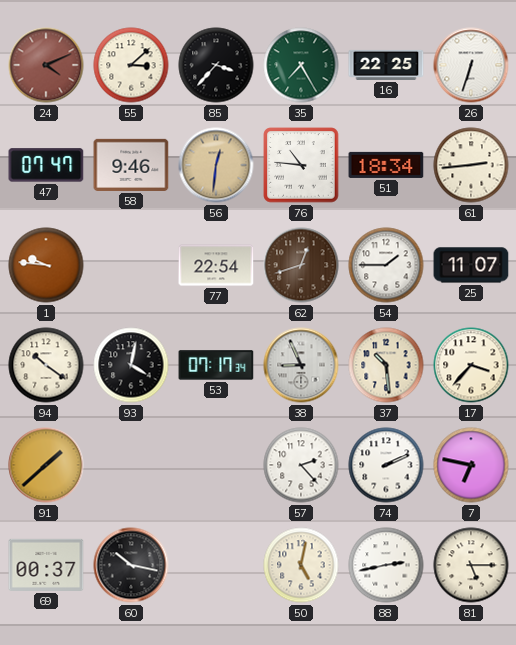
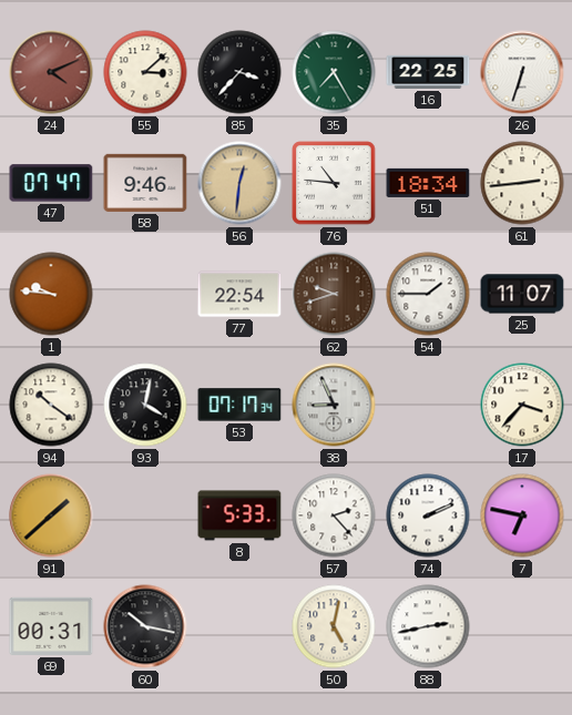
62: 12:42 -> 9:42 (334, 294)
37: 10:29 -> none (386, 365)
8: none -> 5:33 (239, 515)
69: 00:37 -> 00:31 (51, 626)
81: 5:15 -> none (471, 565)
